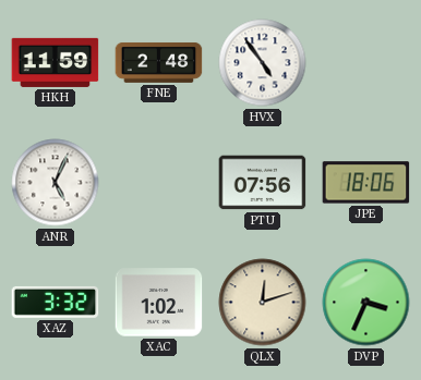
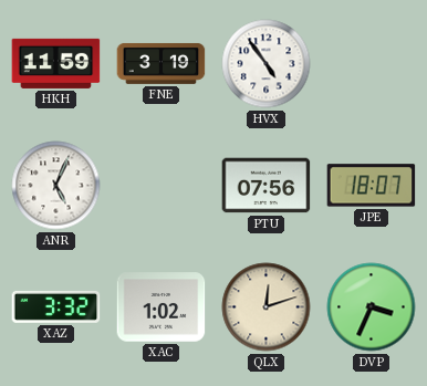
FNE: 2:48 -> 3:19 (162, 63)
JPE: 18:06 -> 18:07 (372, 186)
